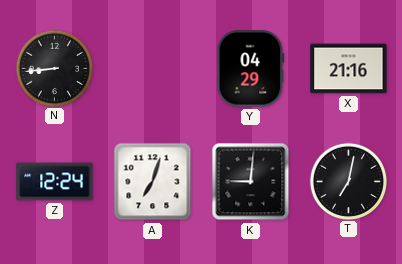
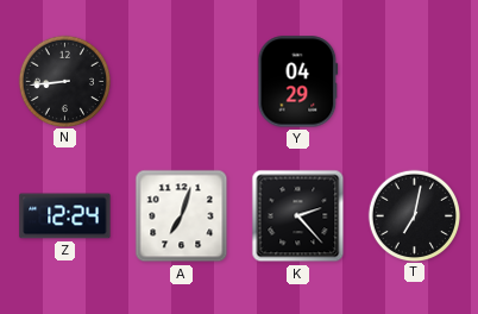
X: 21:16 -> none (349, 69)
K: 9:01 -> 2:23 (298, 216)
